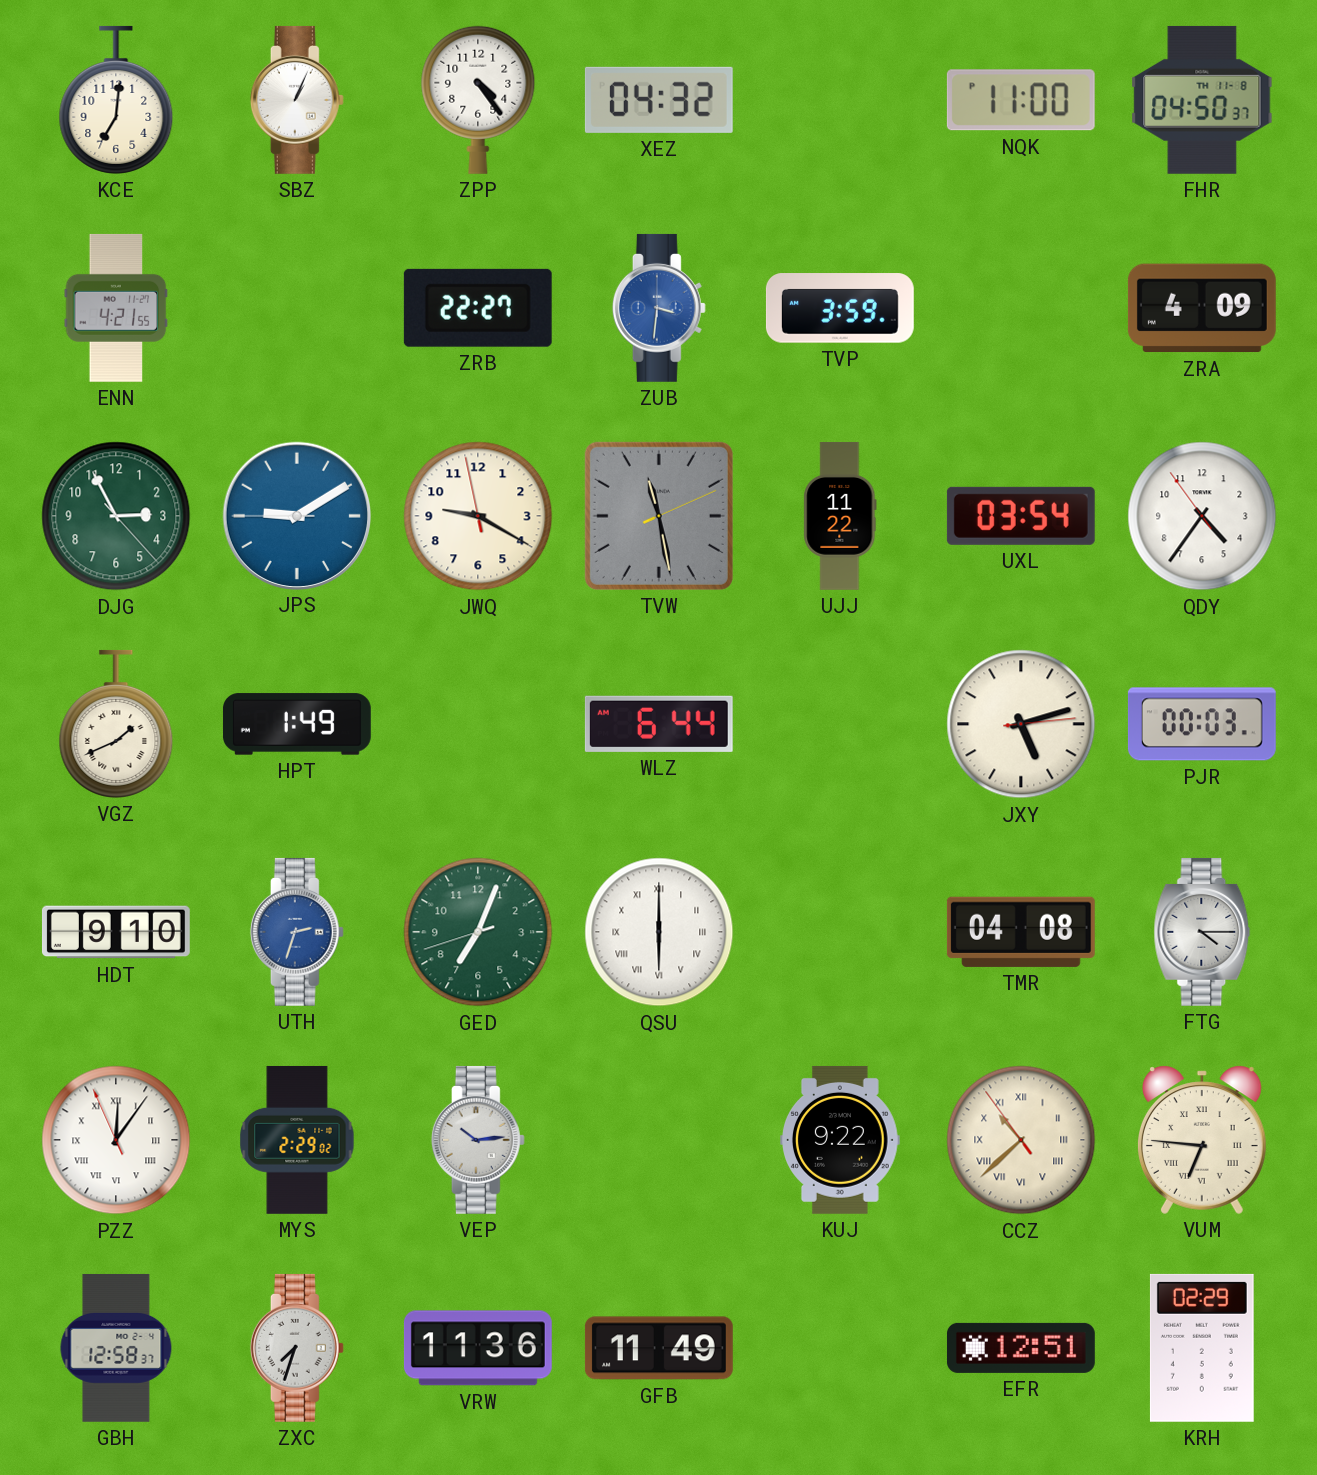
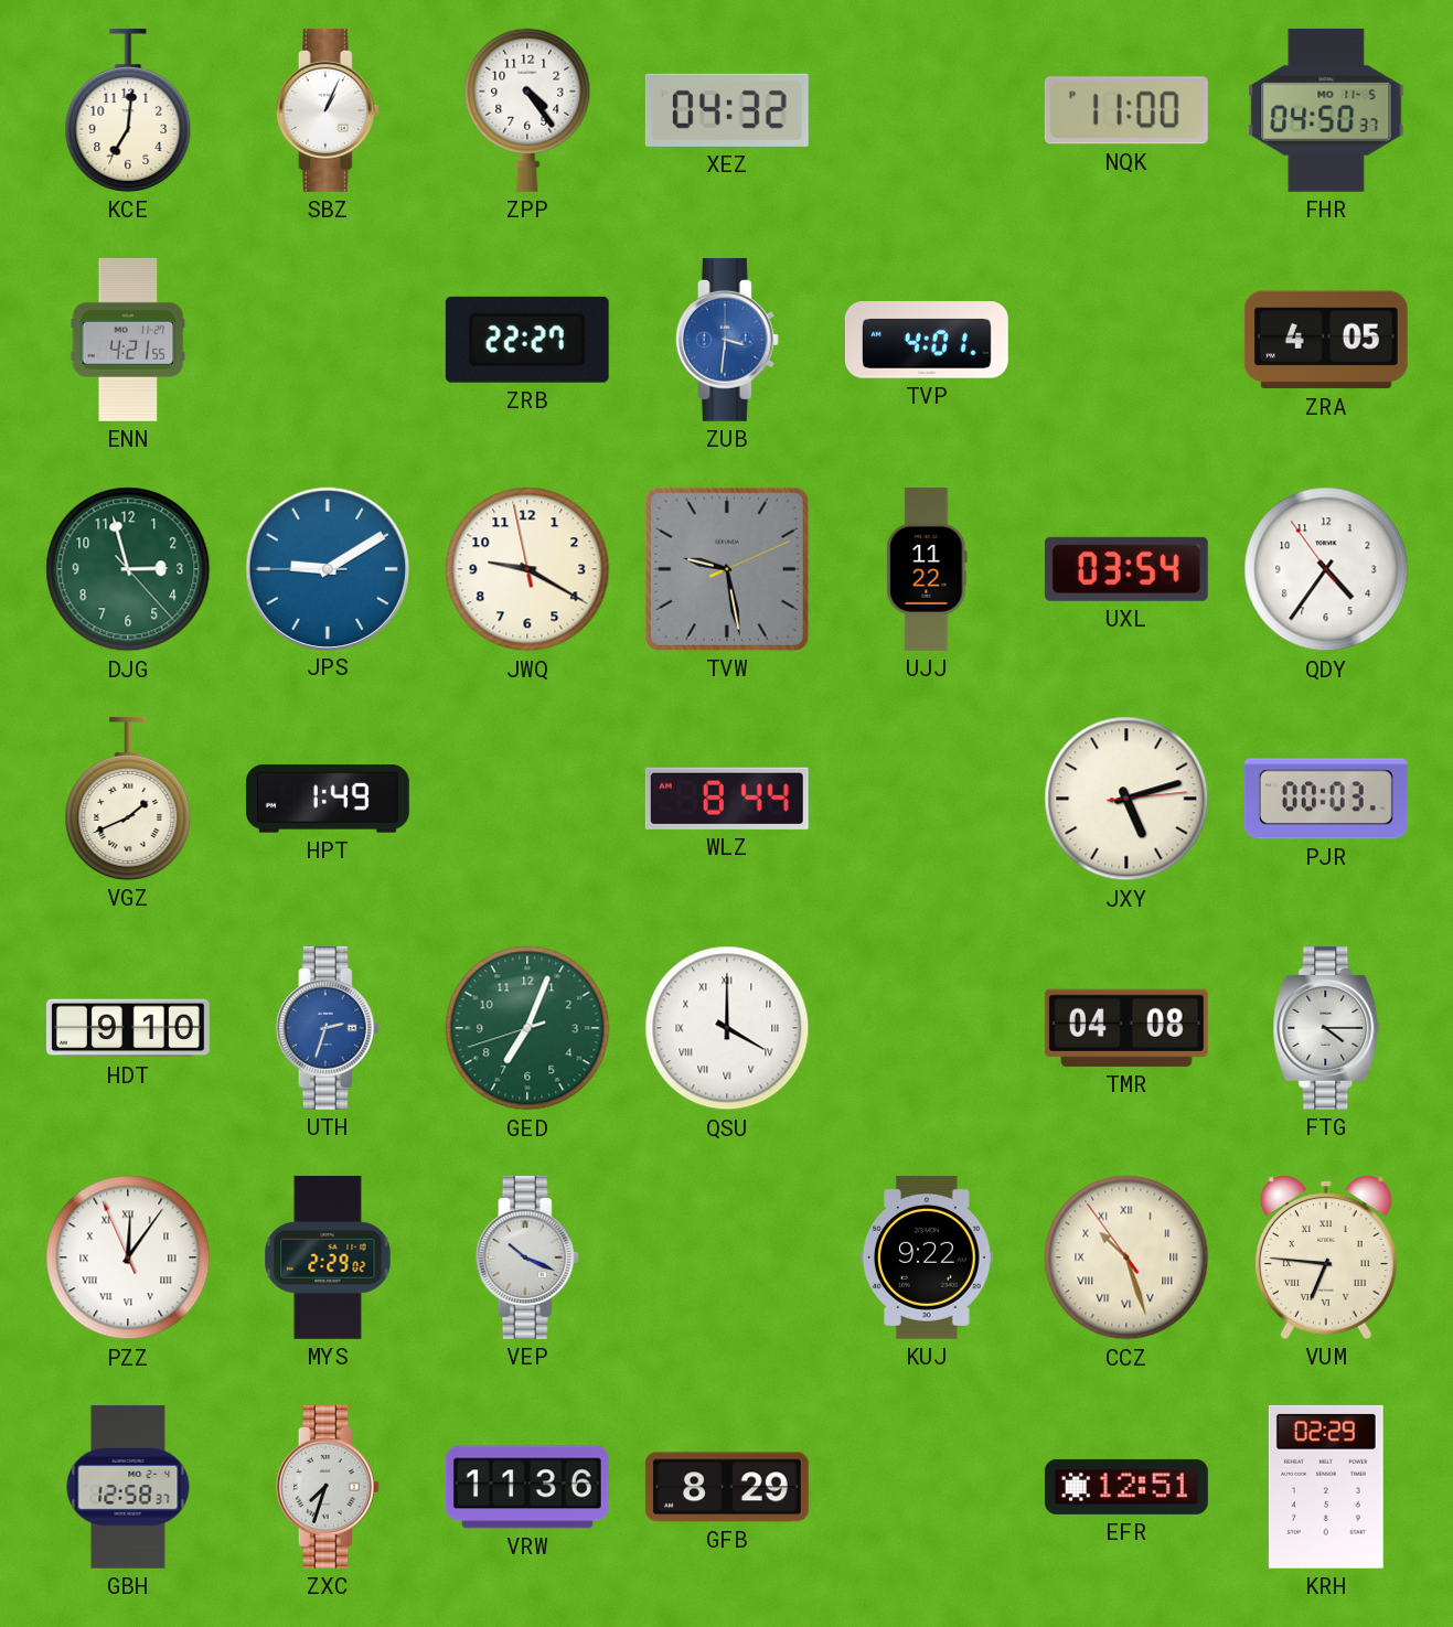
FHR date: TH 11-8 -> MO 11-5 (1326, 110)
TVP: 3:59 -> 4:01 (927, 340)
ZRA: 4:09 -> 4:05 (1326, 340)
DJG: 2:55 -> 2:57 (128, 569)
TVW: 11:28 -> 9:28 (727, 569)
WLZ: 6:44 -> 8:44 (727, 799)
QSU: 6:00 -> 4:00 (727, 1028)
VEP: 10:14 -> 10:19 (527, 1257)
CCZ: 10:37 -> 10:26 (1126, 1257)
GFB: 11:49 -> 8:29 (727, 1487)
